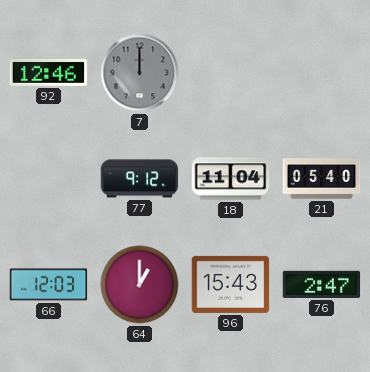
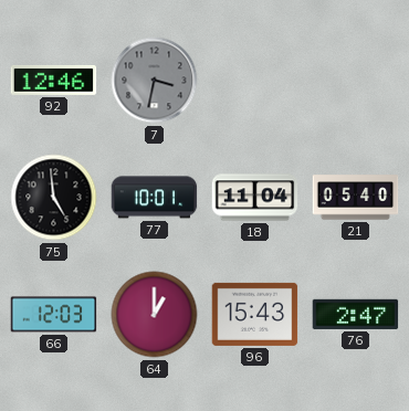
7: 12:00 -> 3:32 (155, 81)
75: none -> 4:59 (54, 198)
77: 9:12 -> 10:01 (155, 198)
